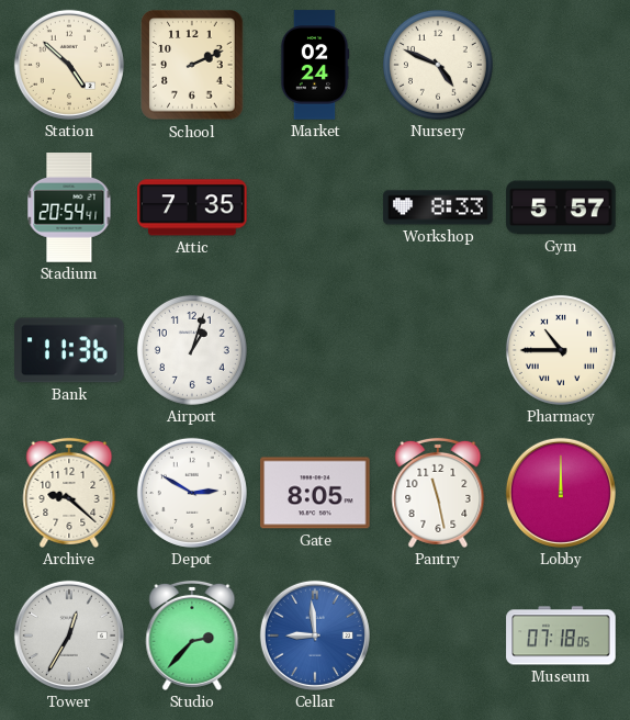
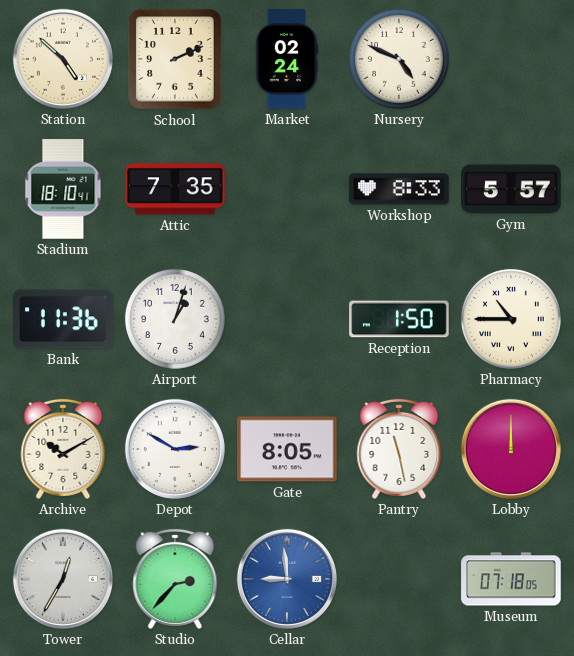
Stadium: 20:54 -> 18:10 (63, 189)
Reception: none -> 1:50 (399, 319)
Archive: 9:22 -> 10:10 (63, 449)
